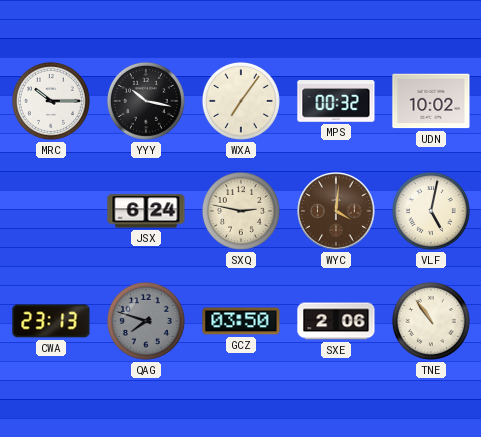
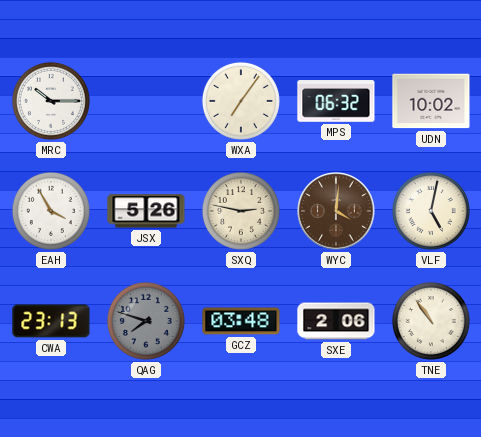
YYY: 10:17 -> none (146, 101)
MPS: 00:32 -> 06:32 (336, 101)
EAH: none -> 3:55 (51, 211)
JSX: 6:24 -> 5:26 (146, 211)
GCZ: 03:50 -> 03:48 (241, 321)
